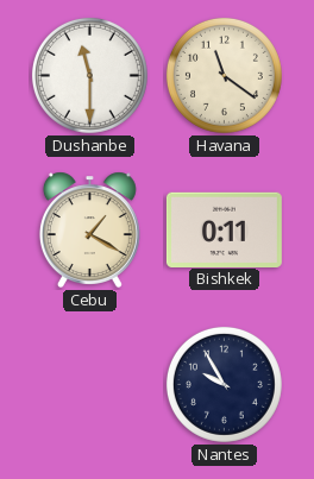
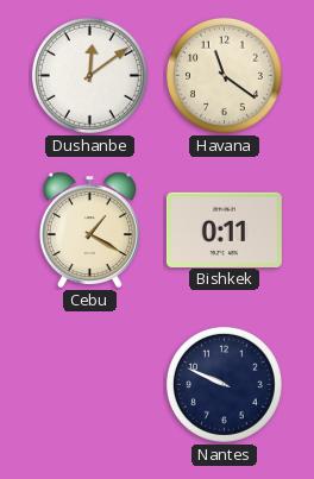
Dushanbe: 11:30 -> 12:09 (89, 75)
Nantes: 9:55 -> 9:49 (224, 384)
